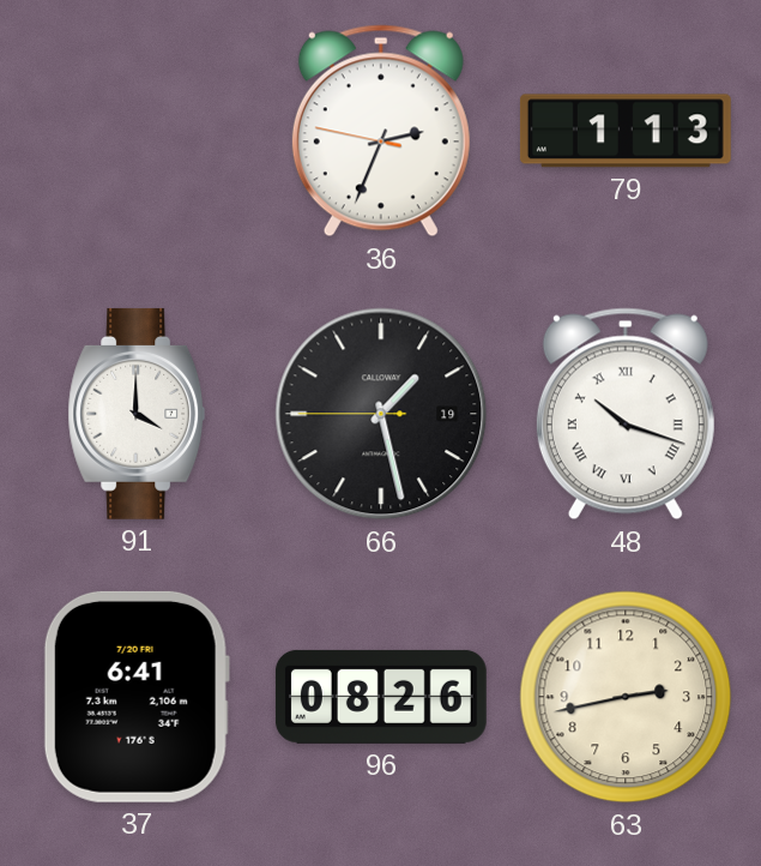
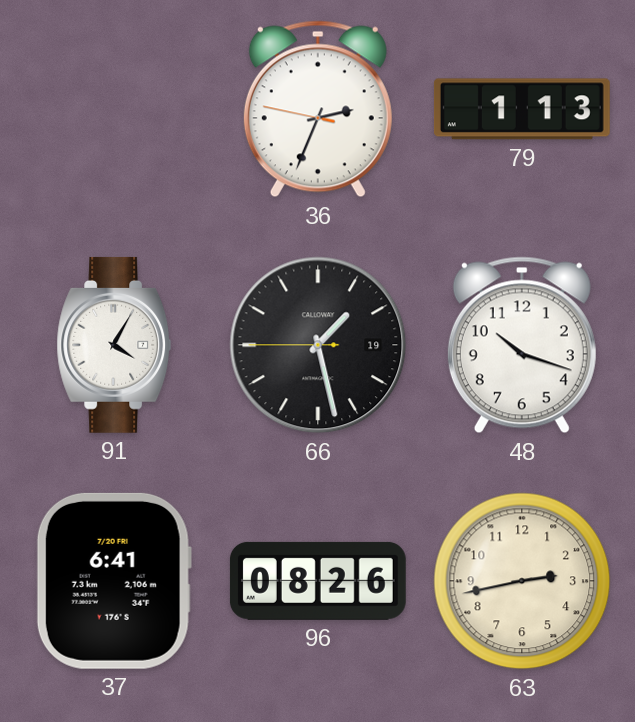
91: 4:00 -> 4:05 (114, 345)
48 numerals: Roman -> Arabic (522, 345)
